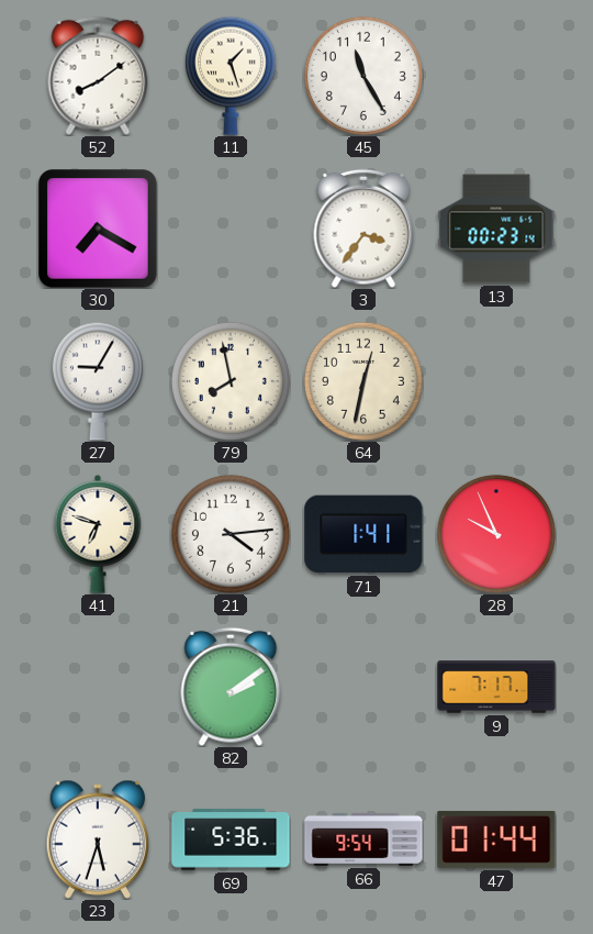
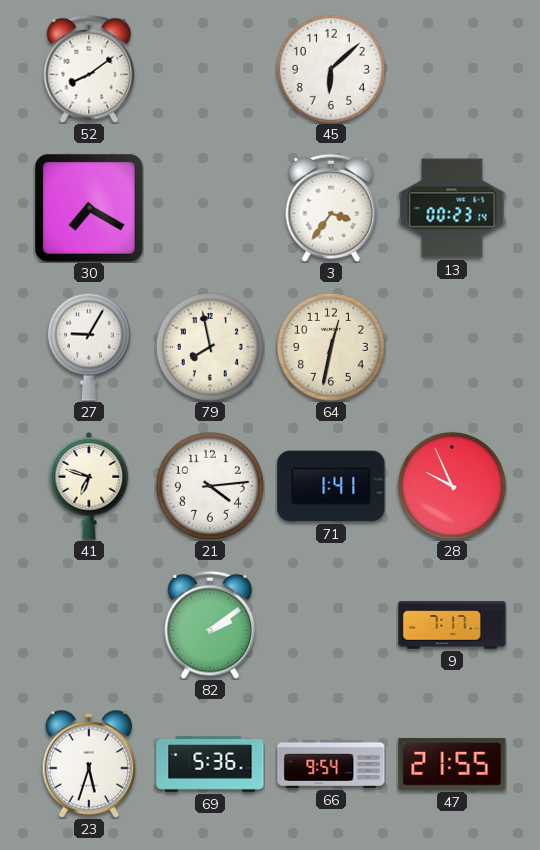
11: 1:27 -> none (231, 76)
45: 11:25 -> 6:08 (331, 69)
47: 01:44 -> 21:55 (452, 764)
